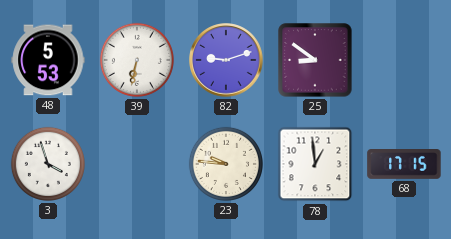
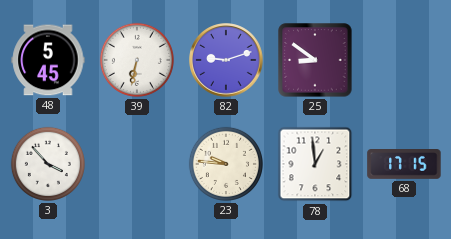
48: 5:53 -> 5:45 (48, 60)
3: 3:57 -> 3:53 (48, 164)
